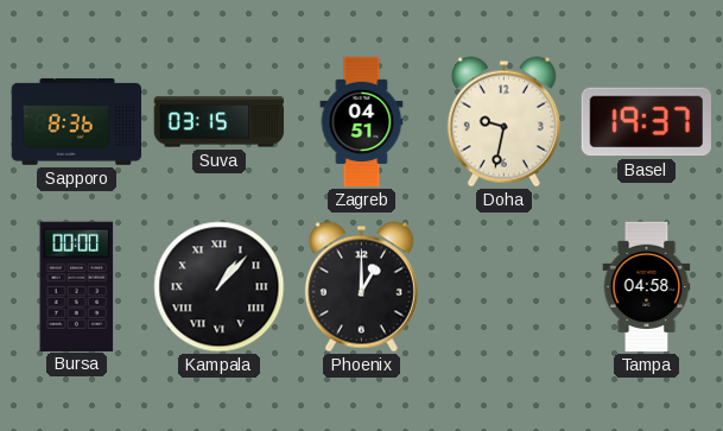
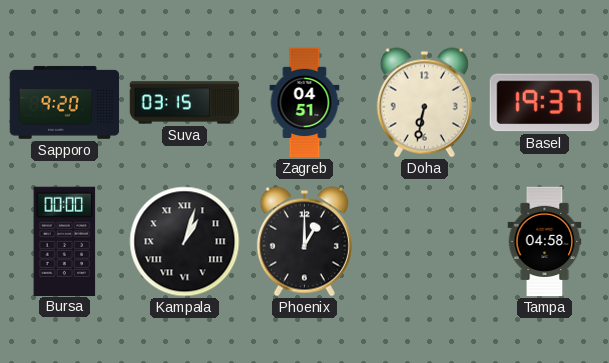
Sapporo: 8:36 -> 9:20 (65, 102)
Doha: 9:32 -> 6:32 (424, 103)
Kampala: 1:07 -> 1:03 (185, 242)
